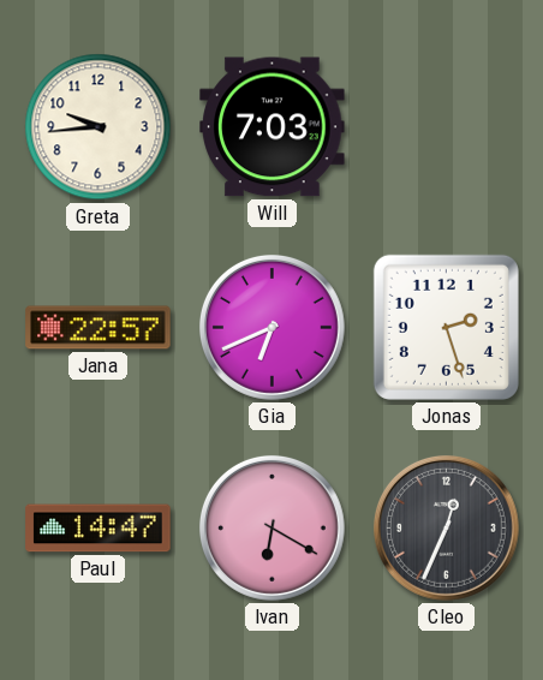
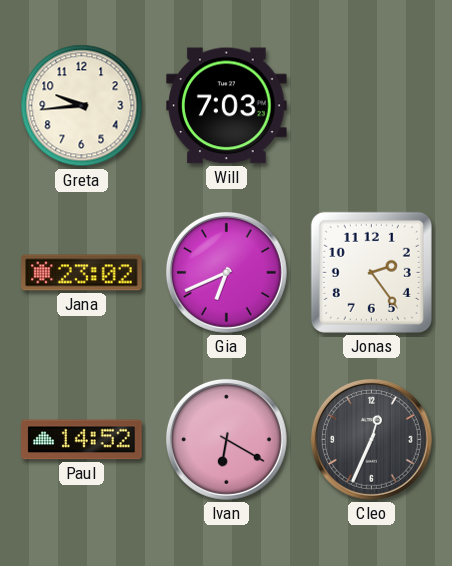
Jana: 22:57 -> 23:02 (82, 273)
Jonas: 2:27 -> 2:24 (371, 272)
Paul: 14:47 -> 14:52 (82, 440)
